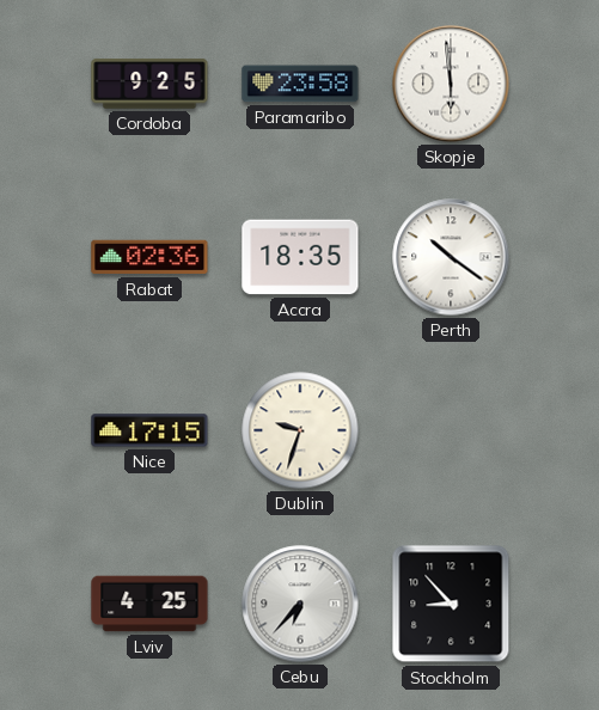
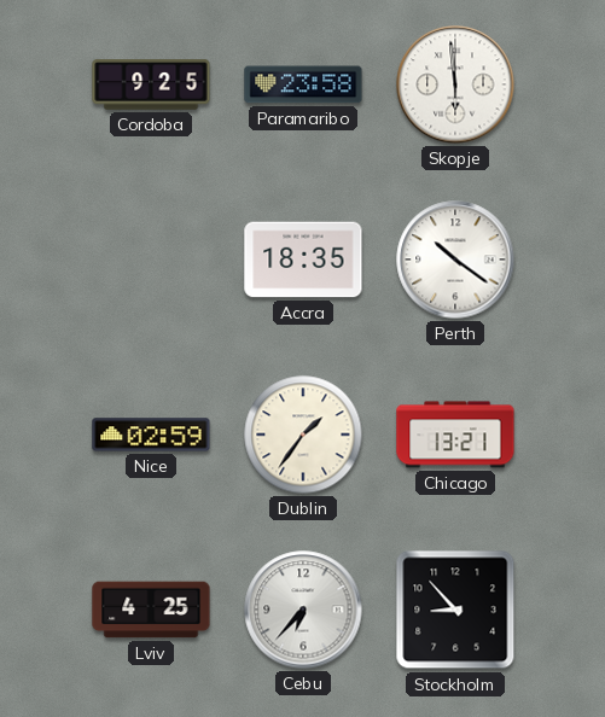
Rabat: 02:36 -> none (149, 257)
Nice: 17:15 -> 02:59 (151, 435)
Dublin: 9:33 -> 1:36 (303, 435)
Chicago: none -> 13:21 (455, 435)
